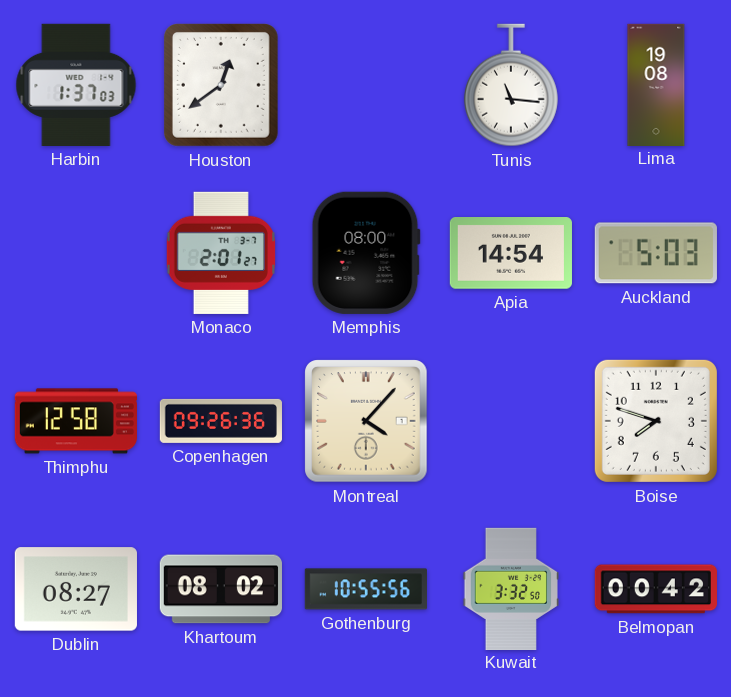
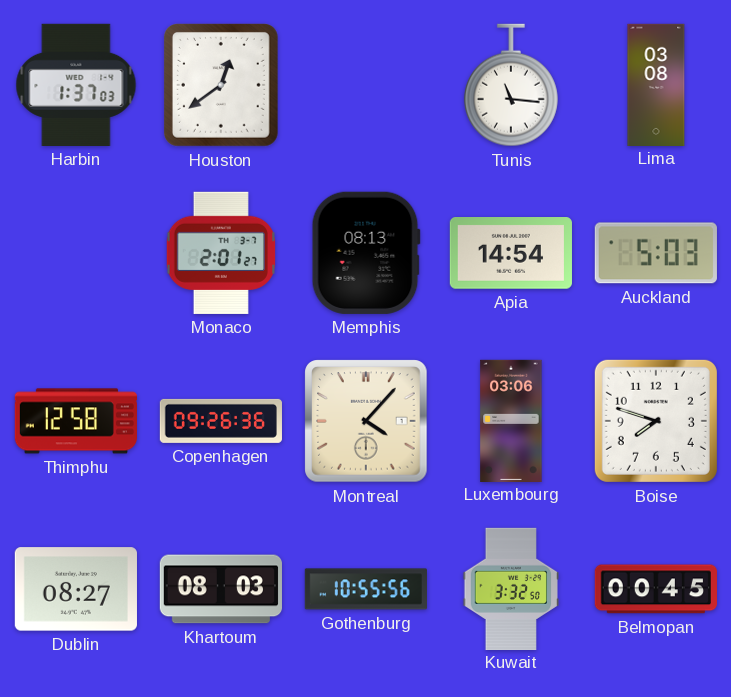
Lima: 19:08 -> 03:08 (656, 84)
Memphis: 08:00 -> 08:13 (366, 253)
Luxembourg: none -> 03:06 (511, 420)
Khartoum: 08:02 -> 08:03 (221, 589)
Belmopan: 00:42 -> 00:45 (656, 589)
